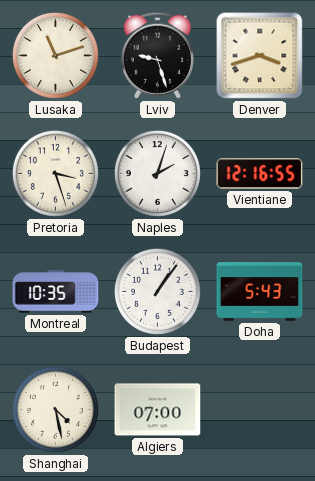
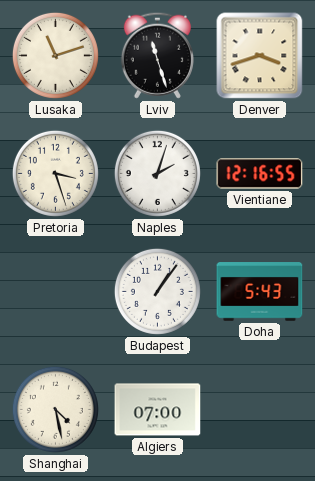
Lviv: 9:27 -> 11:27 (157, 55)
Montreal: 10:35 -> none (56, 292)
